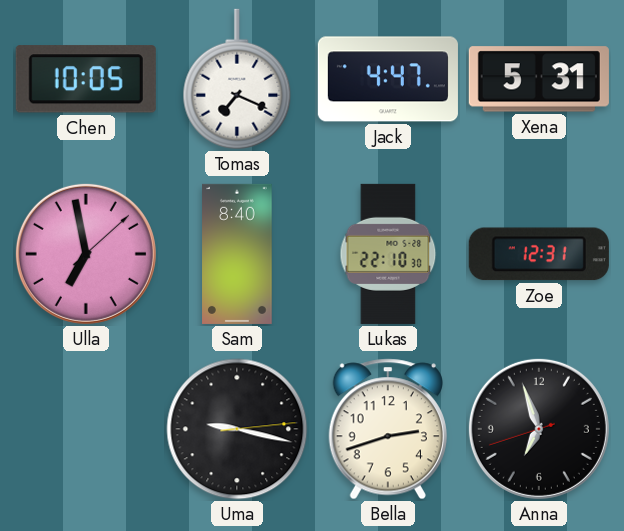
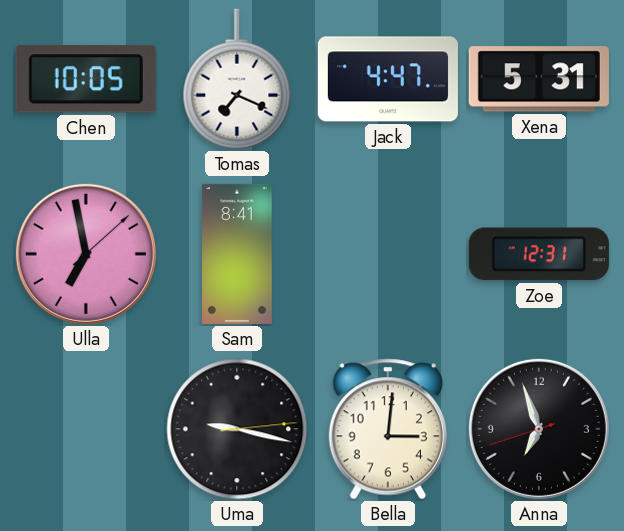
Sam: 8:40 -> 8:41 (237, 254)
Lukas: 22:10 -> none (388, 254)
Bella: 2:42 -> 3:01 (388, 429)
